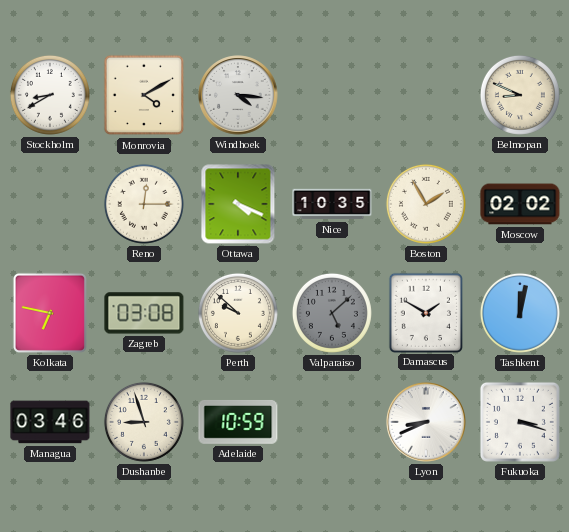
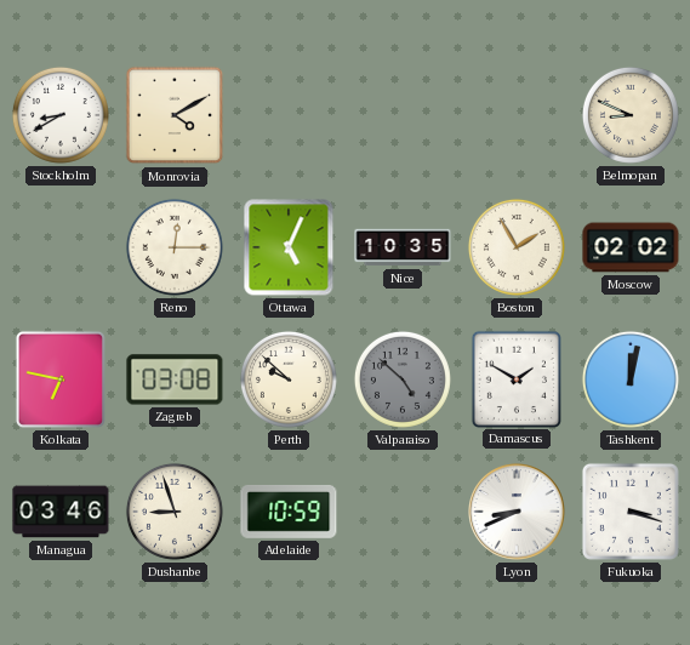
Windhoek: 4:16 -> none (238, 95)
Ottawa: 4:19 -> 5:04 (289, 247)
Valparaiso: 5:08 -> 4:52 (403, 379)
